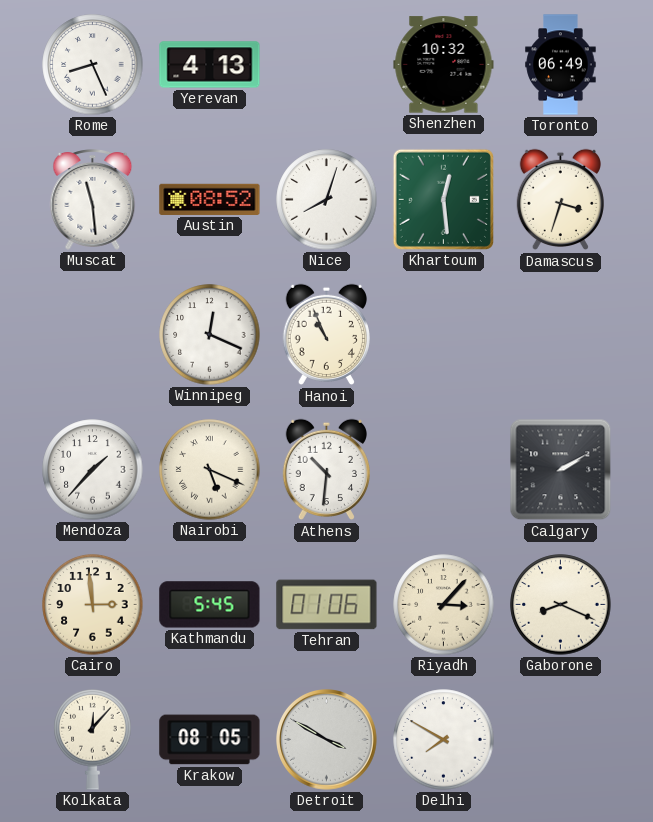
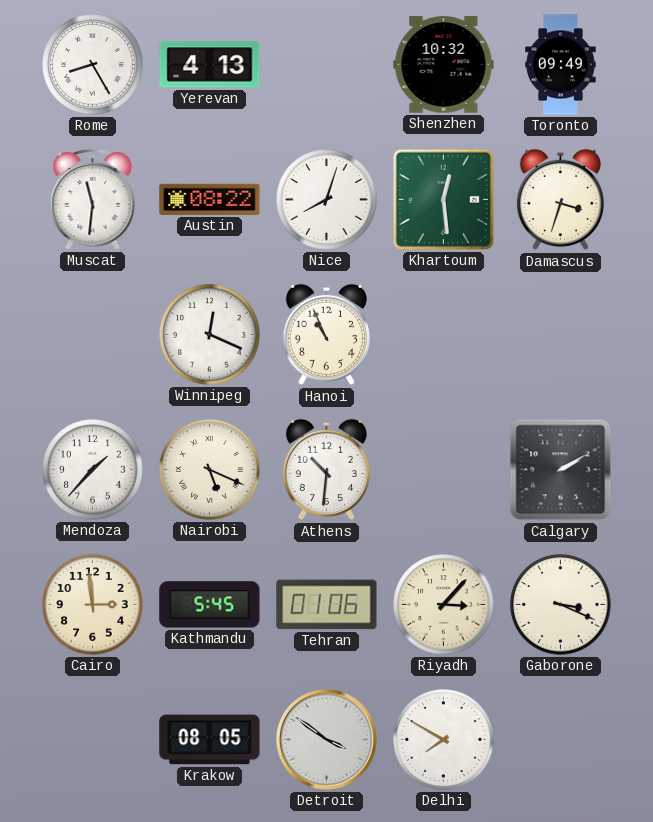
Rome: 8:26 -> 8:25 (93, 65)
Toronto: 06:49 -> 09:49 (561, 65)
Muscat: 11:29 -> 11:31 (93, 200)
Austin: 08:52 -> 08:22 (210, 199)
Gaborone: 8:19 -> 3:19 (561, 605)
Kolkata: 12:07 -> none (93, 740)
Detroit: 3:50 -> 3:51 (327, 740)
